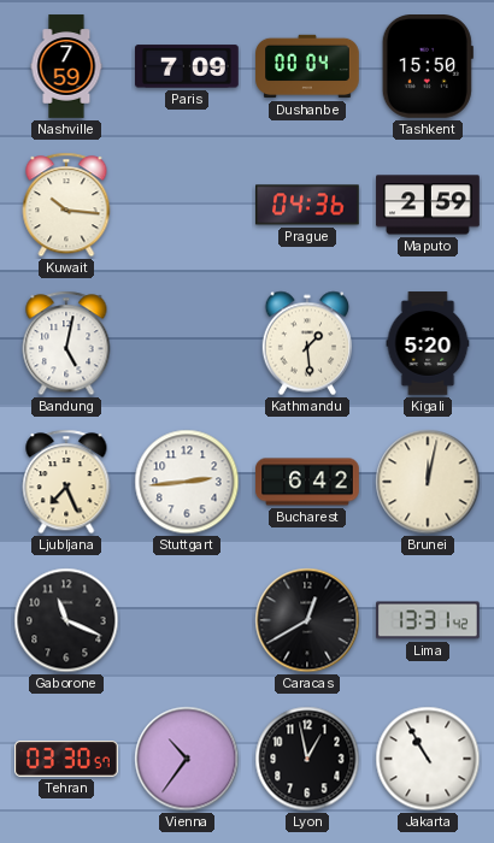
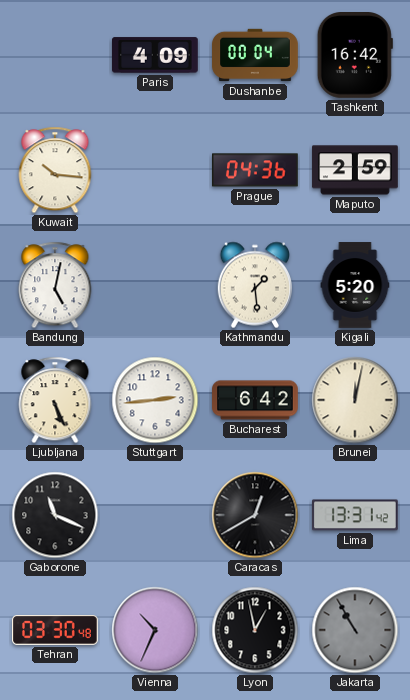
Nashville: 7:59 -> none (66, 66)
Paris: 7:09 -> 4:09 (156, 55)
Tashkent: 15:50 -> 16:42 (355, 56)
Ljubljana: 7:26 -> 5:26 (55, 400)
Tehran: 03:30:57 -> 03:30:48 (56, 630)
Vienna: 10:36 -> 10:34 (155, 630)
Jakarta dial: white -> grey (355, 630)
